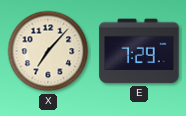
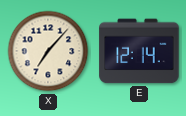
E: 7:29 -> 12:14 (139, 51)
